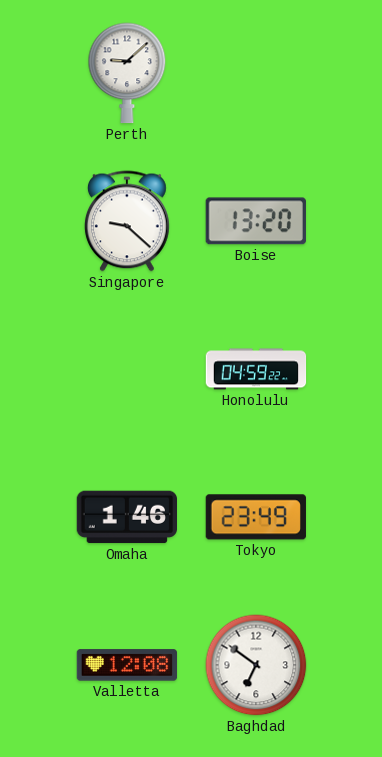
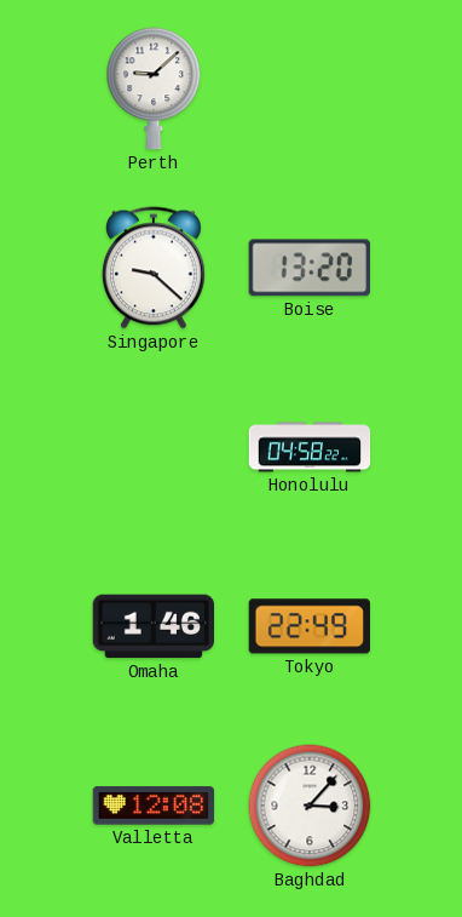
Honolulu: 04:59 -> 04:58 (310, 447)
Tokyo: 23:49 -> 22:49 (310, 626)
Baghdad: 6:51 -> 3:07 (310, 806)
